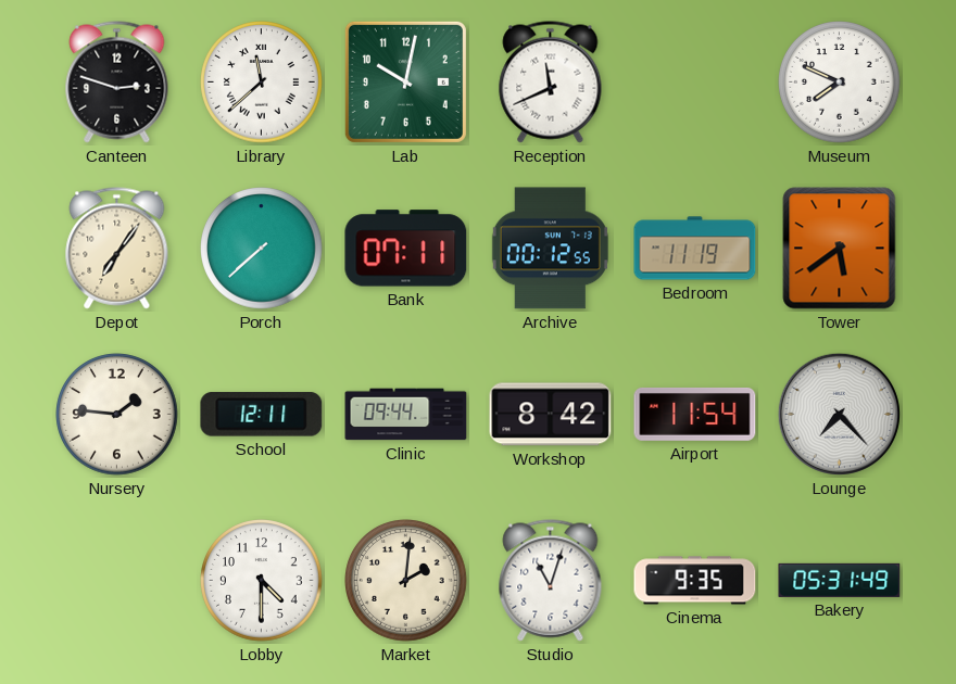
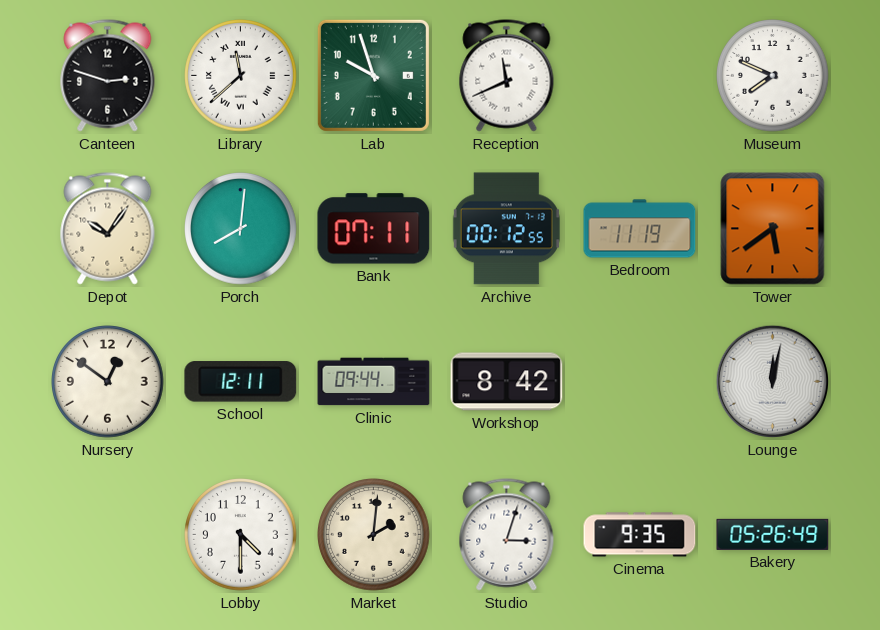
Lab: 10:02 -> 9:57 (373, 75)
Depot: 7:06 -> 10:06 (108, 229)
Porch: 7:38 -> 8:01 (241, 229)
Nursery: 1:46 -> 12:51 (108, 382)
Airport: 11:54 -> none (695, 414)
Lounge: 7:23 -> 12:02 (772, 381)
Studio: 11:03 -> 3:03 (507, 535)
Bakery: 05:31 -> 05:26 (773, 534)
